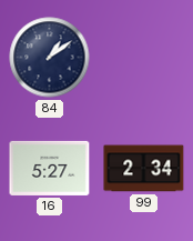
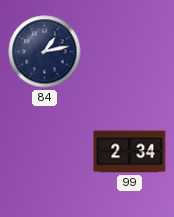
84: 1:09 -> 1:13 (45, 52)
16: 5:27 -> none (50, 168)
